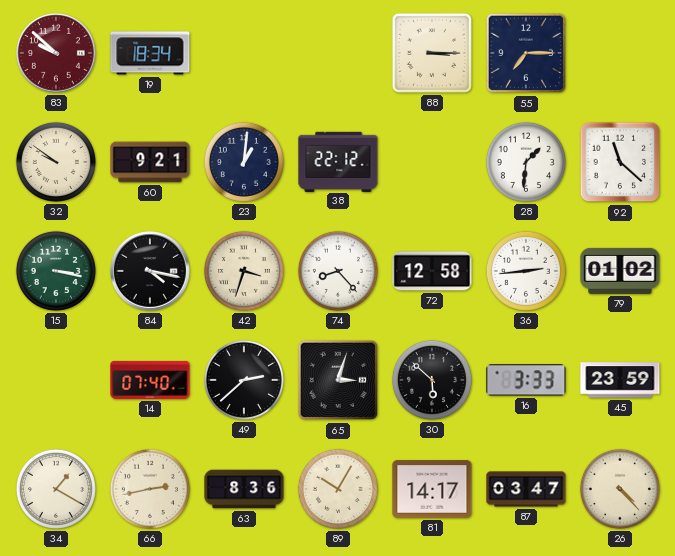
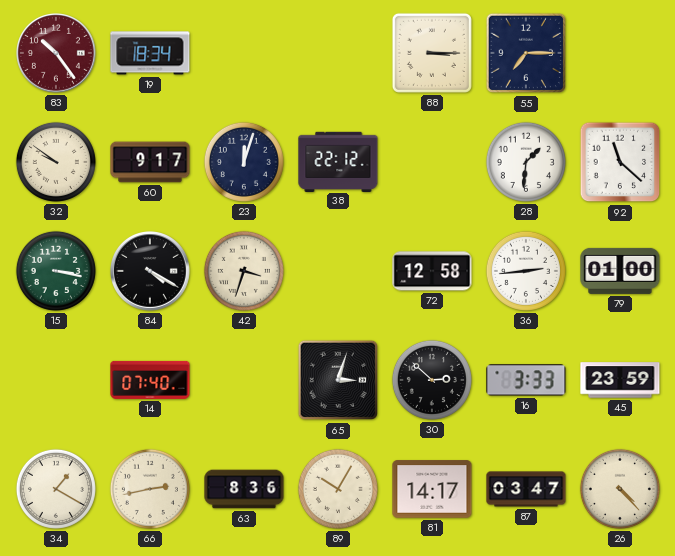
83: 9:52 -> 10:24 (57, 54)
60: 9:21 -> 9:17 (150, 162)
23: 1:01 -> 12:03 (244, 162)
84: 4:17 -> 4:20 (151, 272)
74: 8:23 -> none (338, 271)
79: 01:02 -> 01:00 (620, 271)
49: 2:38 -> none (244, 380)
30: 5:52 -> 2:52 (432, 380)
